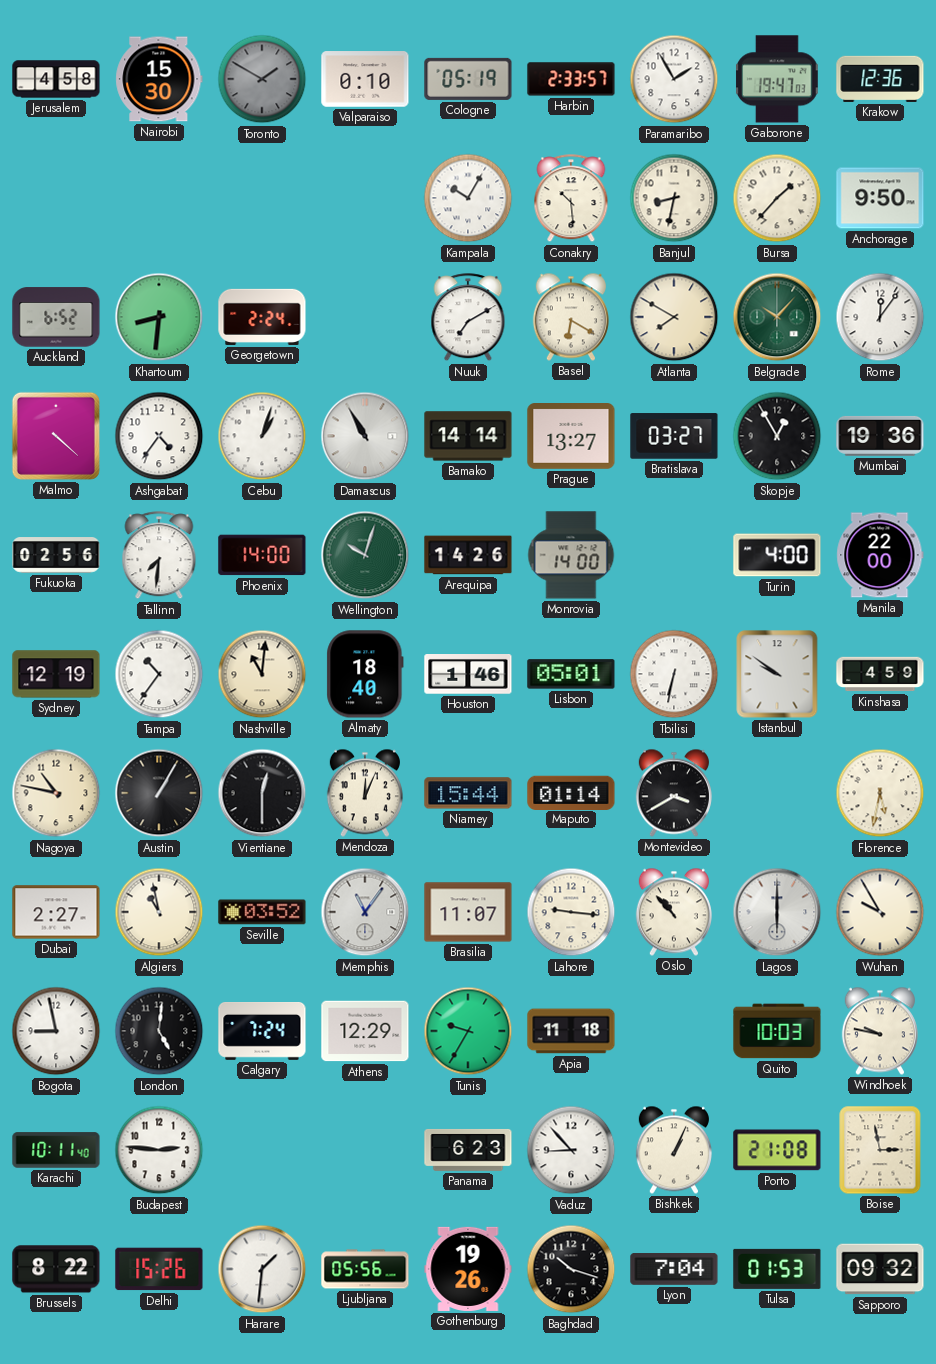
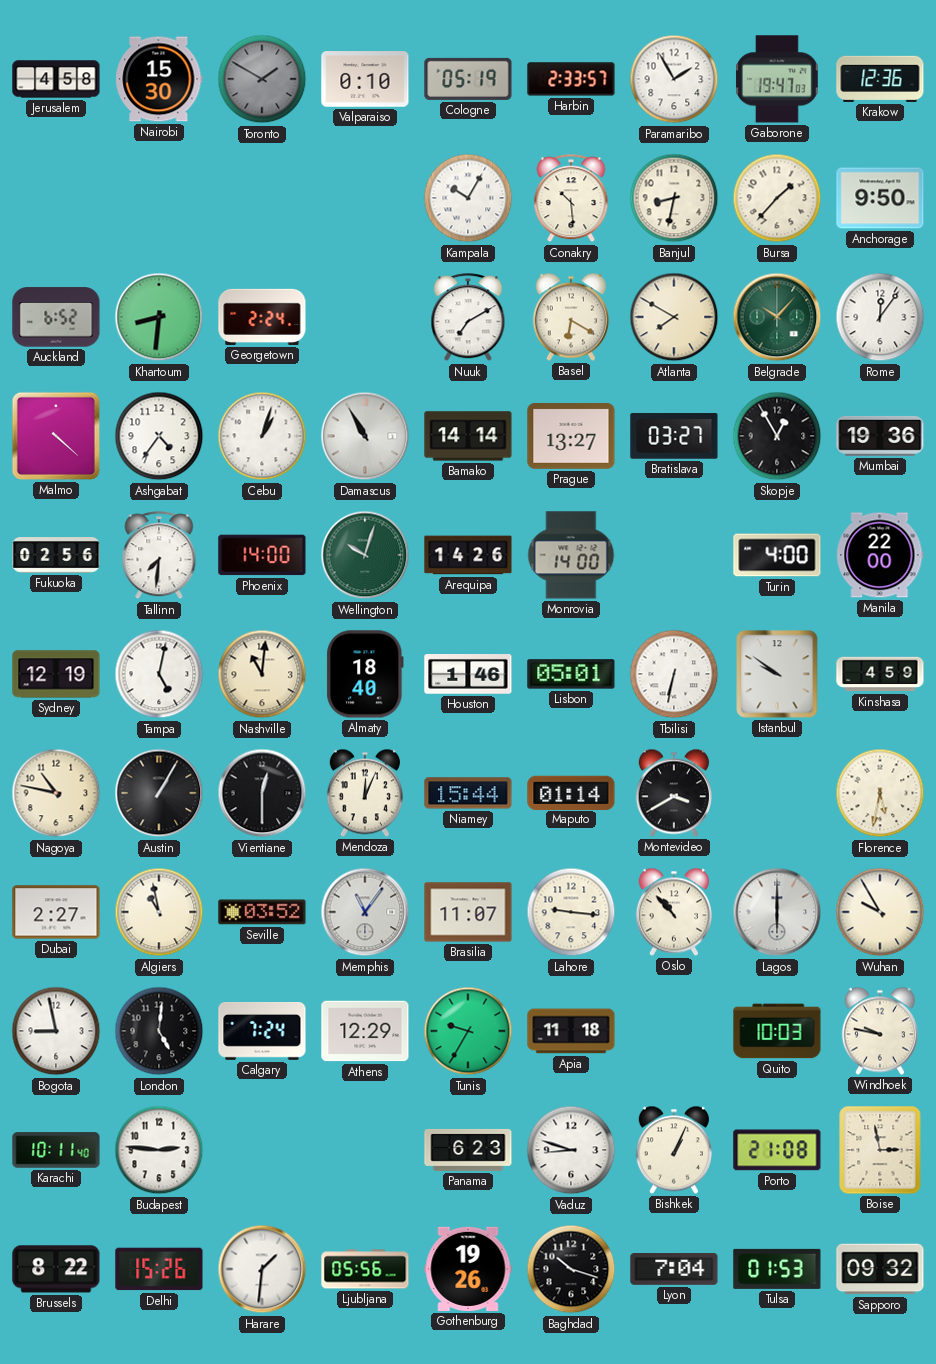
Tampa: 10:36 -> 5:02 (159, 674)
Vaduz: 8:53 -> 8:48 (571, 1150)
